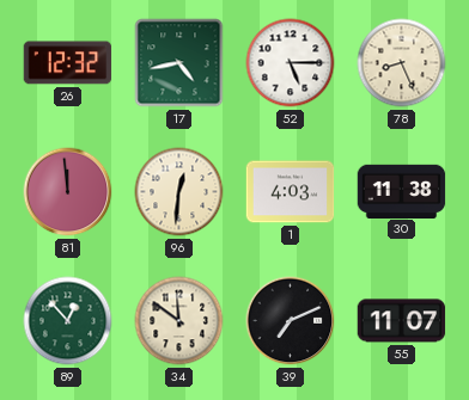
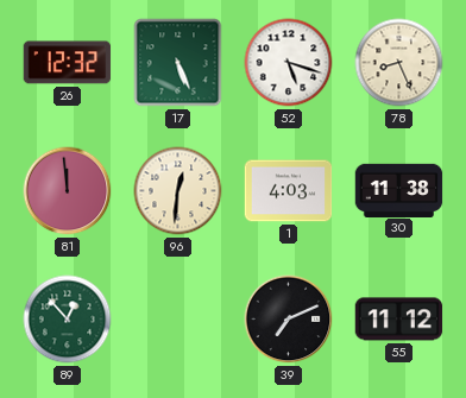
17: 4:43 -> 5:26 (178, 63)
52: 5:15 -> 5:18 (289, 63)
34: 11:51 -> none (179, 321)
55: 11:07 -> 11:12 (399, 320)
